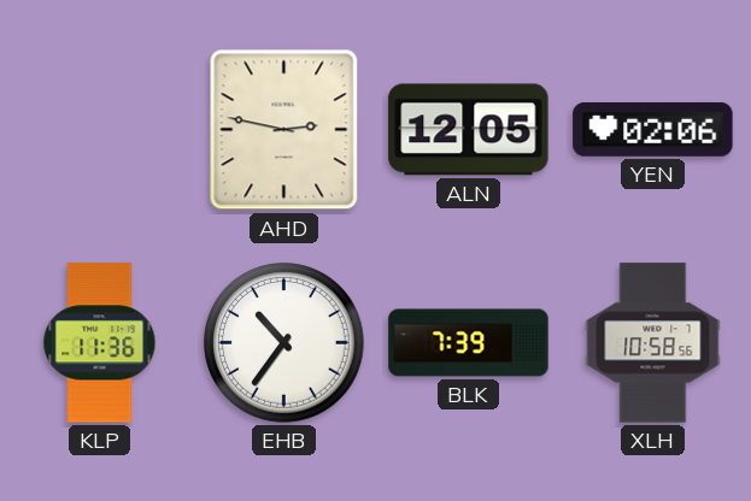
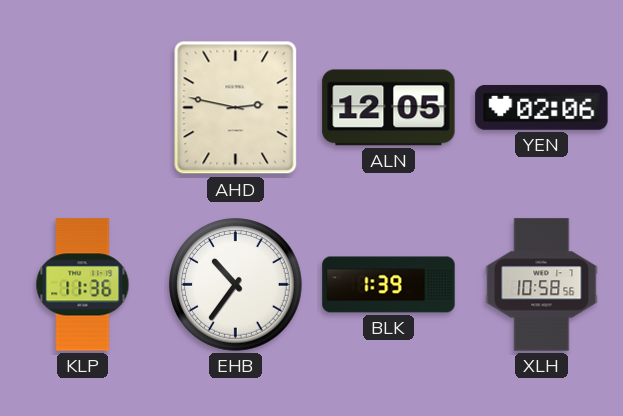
BLK: 7:39 -> 1:39 (389, 285)
